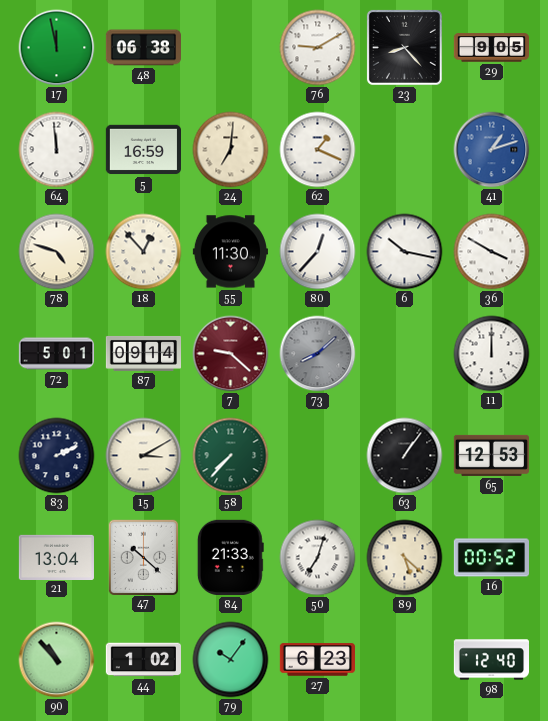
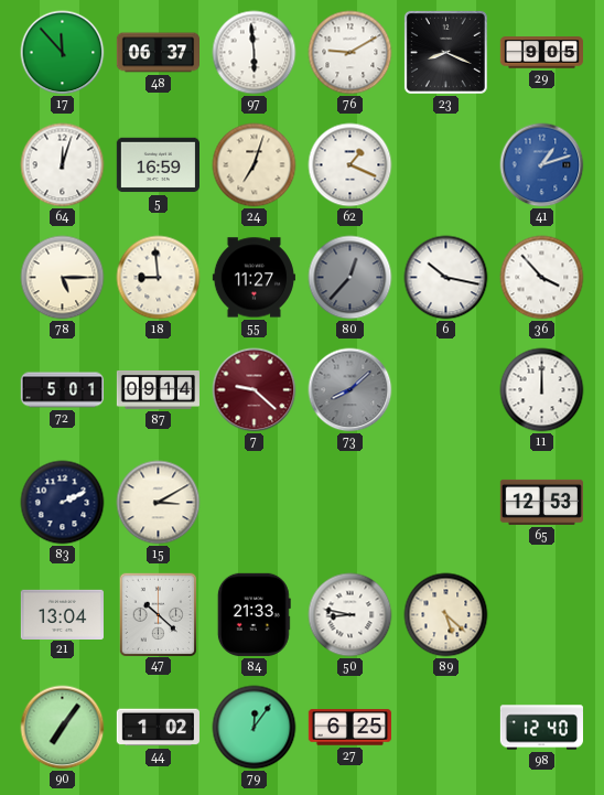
17: 11:58 -> 11:53 (63, 53)
48: 06:38 -> 06:37 (158, 53)
97: none -> 5:59 (255, 53)
23: 8:23 -> 8:19 (445, 52)
64: 11:59 -> 12:03 (63, 165)
24: 7:01 -> 7:03 (255, 165)
78: 4:48 -> 5:15 (63, 278)
18: 12:53 -> 8:59 (159, 278)
55: 11:30 -> 11:27 (254, 278)
80 dial: white -> grey (350, 278)
36: 3:50 -> 3:53 (542, 278)
58: 7:37 -> none (231, 456)
63: 1:06 -> none (405, 456)
50: 7:03 -> 8:47 (350, 615)
16: 00:52 -> none (491, 558)
90: 10:53 -> 7:06 (63, 728)
79: 10:06 -> 12:06 (255, 728)
27: 6:23 -> 6:25 (349, 728)
